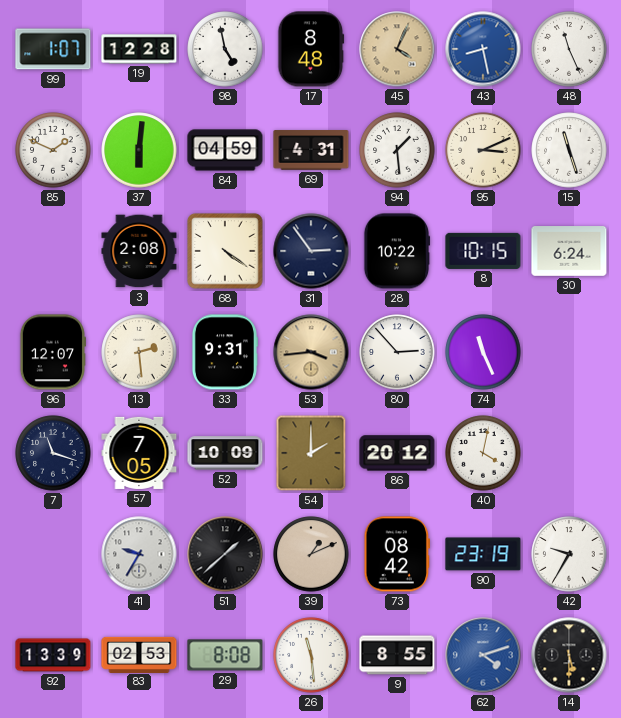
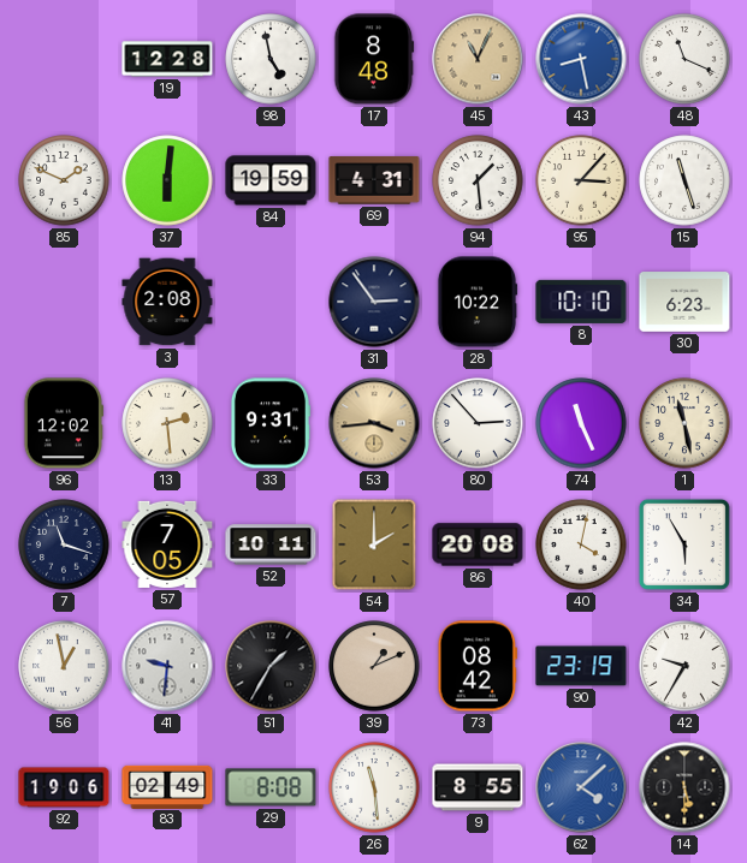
99: 1:07 -> none (53, 49)
45: 4:04 -> 11:04 (478, 59)
48: 11:26 -> 11:19 (684, 59)
84: 04:59 -> 19:59 (271, 180)
95: 3:11 -> 3:07 (581, 180)
68: 4:21 -> none (225, 251)
8: 10:15 -> 10:10 (581, 302)
30: 6:24 -> 6:23 (684, 302)
96: 12:07 -> 12:02 (63, 423)
1: none -> 11:28 (684, 423)
52: 10:09 -> 10:11 (271, 544)
86: 20:12 -> 20:08 (478, 544)
34: none -> 5:55 (684, 544)
56: none -> 12:58 (64, 666)
41: 9:35 -> 9:31 (167, 666)
51: 1:38 -> 1:35 (271, 666)
92: 13:39 -> 19:06 (64, 787)
83: 02:53 -> 02:49 (167, 786)
62: 4:12 -> 4:08 (581, 787)
